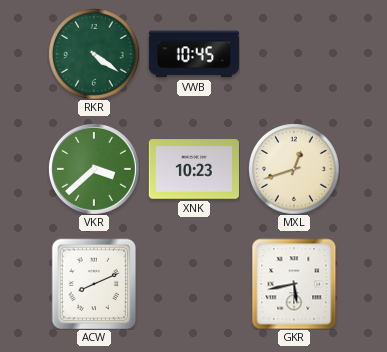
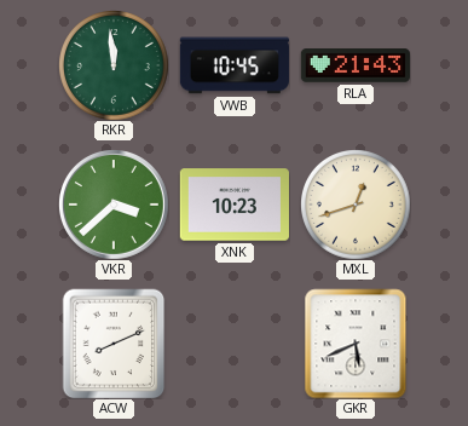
RKR: 4:21 -> 11:59 (114, 65)
RLA: none -> 21:43 (354, 65)
GKR: 5:43 -> 5:41 (356, 344)
